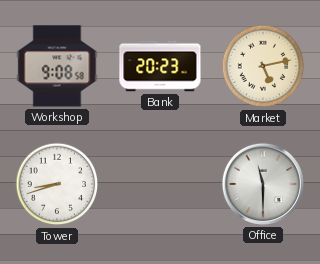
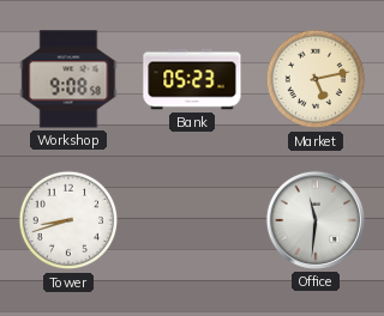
Bank: 20:23 -> 05:23 (192, 79)
Office: 11:30 -> 11:31 (316, 220)
